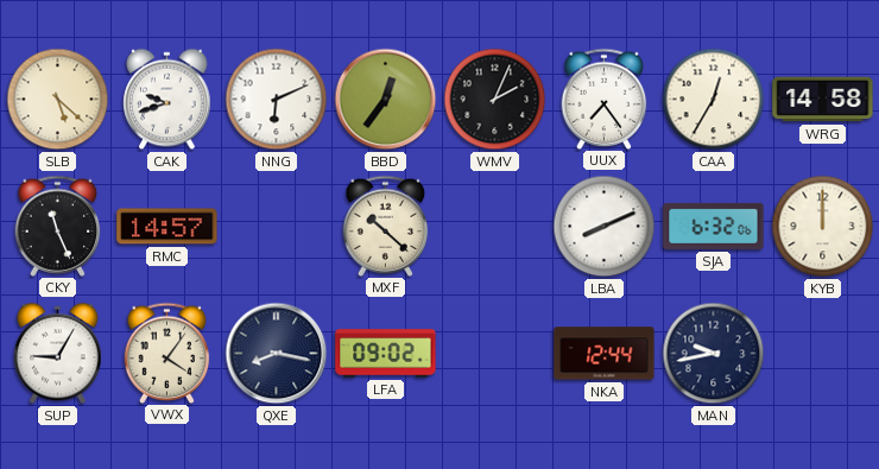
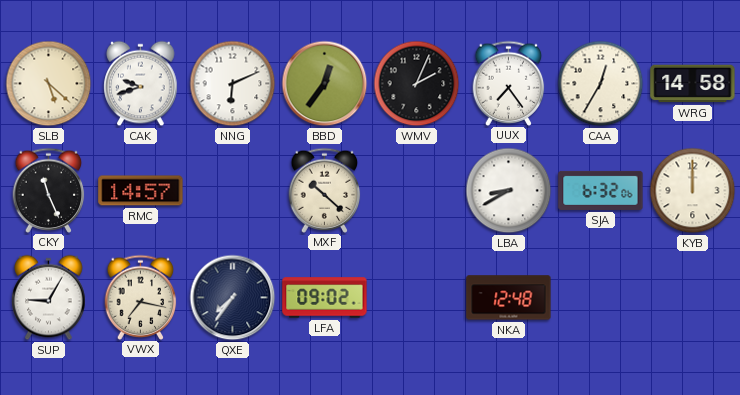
LBA: 8:11 -> 8:40 (509, 191)
VWX: 4:06 -> 7:17 (141, 297)
QXE: 8:17 -> 7:36 (233, 298)
NKA: 12:44 -> 12:48 (509, 298)
MAN: 9:43 -> none (714, 354)
